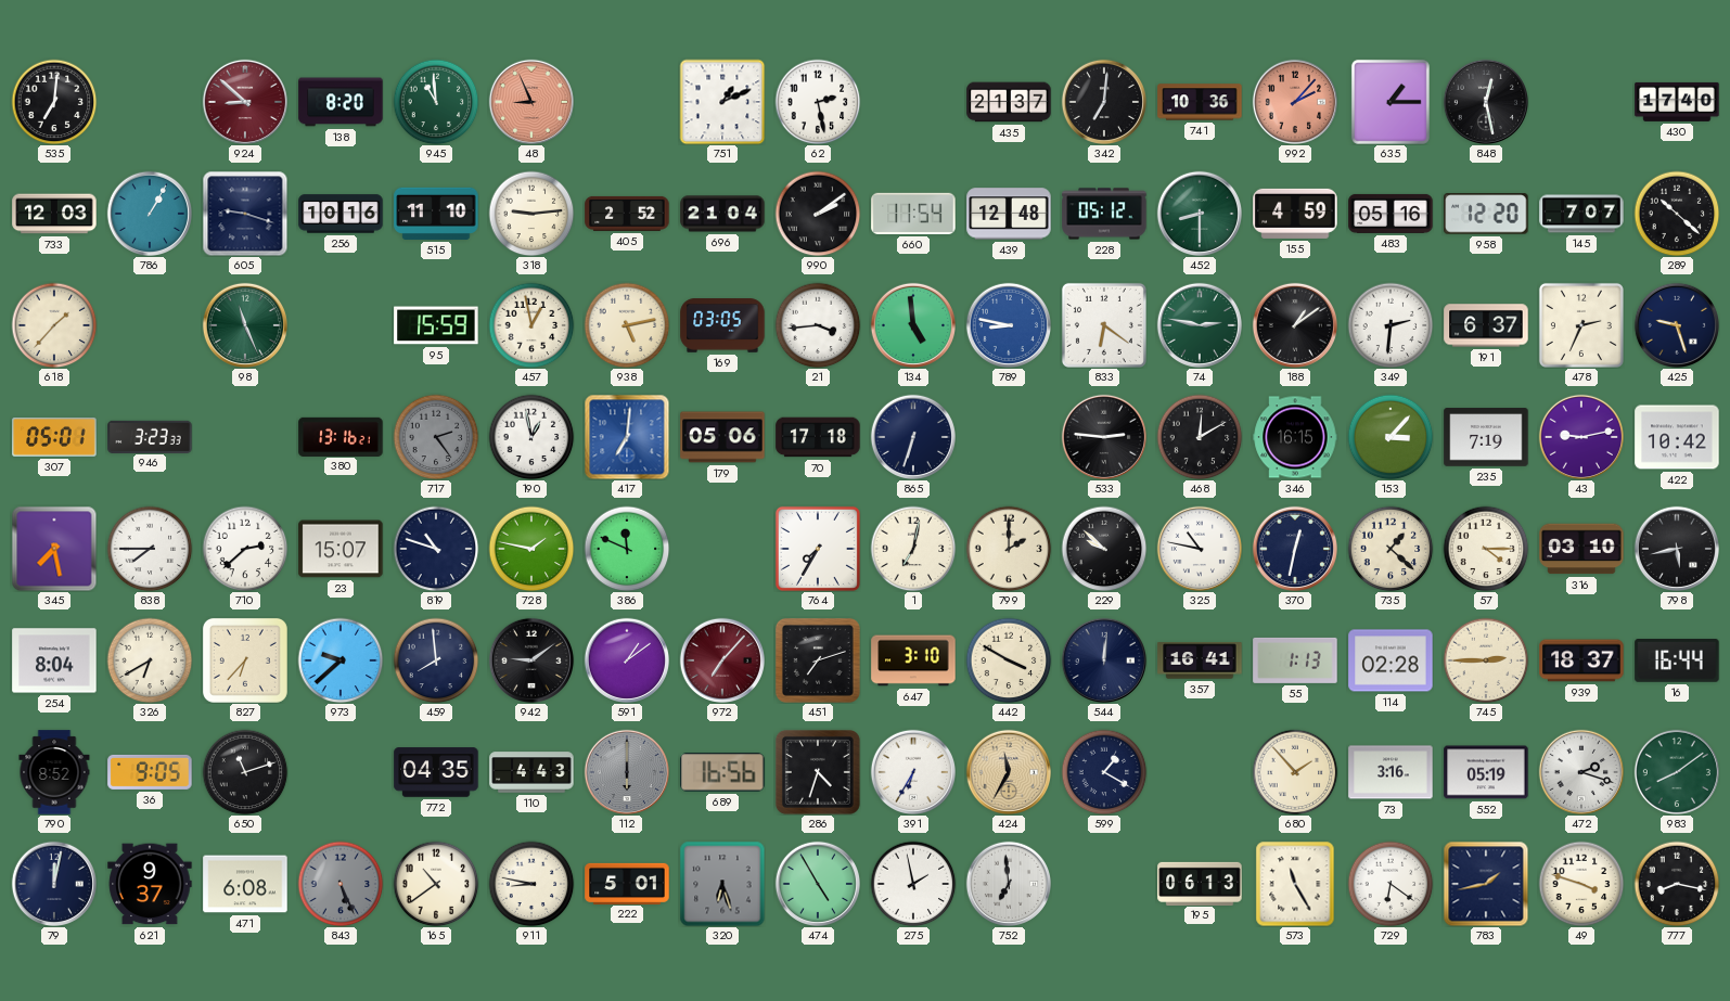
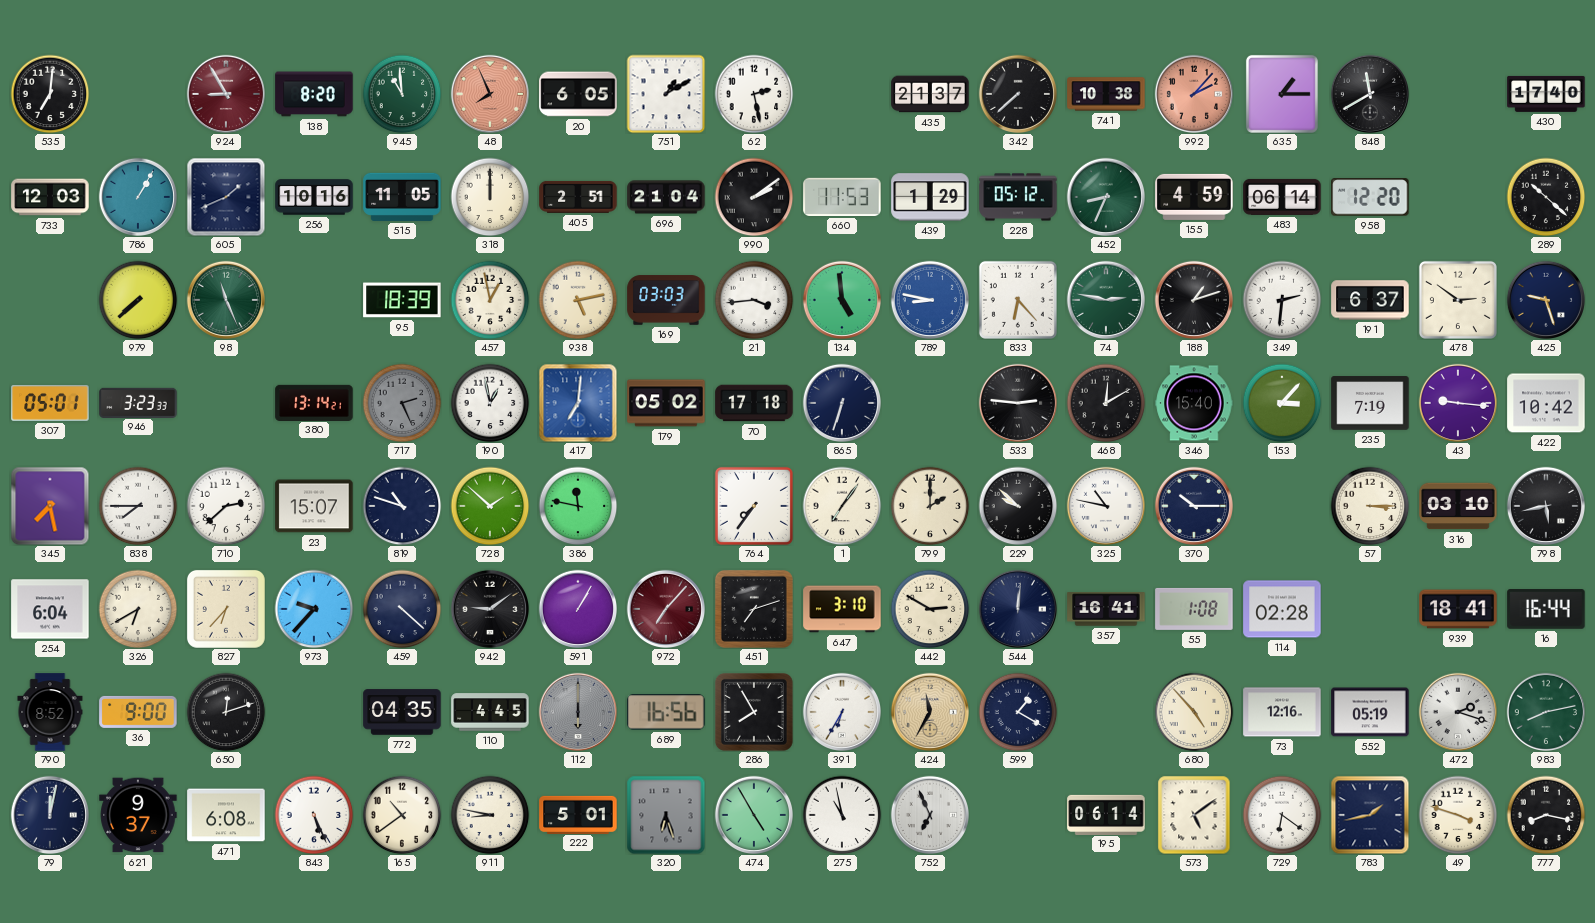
924: 8:52 -> 8:55 (225, 93)
48: 8:56 -> 7:56 (489, 93)
20: none -> 6:05 (578, 94)
751: 1:11 -> 1:10 (666, 94)
342: 7:01 -> 7:38 (1017, 93)
741: 10:36 -> 10:38 (1106, 94)
848: 12:28 -> 11:40 (1369, 93)
605: 9:18 -> 1:41 (226, 197)
515: 11:10 -> 11:05 (402, 197)
318: 9:14 -> 12:00 (490, 197)
405: 2:52 -> 2:51 (578, 197)
660: 11:54 -> 11:53 (842, 197)
439: 12:48 -> 1:29 (930, 197)
452: 8:30 -> 8:34 (1105, 196)
483: 05:16 -> 06:14 (1282, 197)
145: 7:07 -> none (1581, 214)
618: 1:37 -> none (54, 325)
979: none -> 7:38 (138, 300)
95: 15:59 -> 18:39 (402, 300)
169: 03:05 -> 03:03 (666, 300)
833: 6:21 -> 6:23 (1018, 300)
188: 1:09 -> 1:12 (1193, 299)
478: 2:34 -> 2:51 (1458, 300)
380: 13:16 -> 13:14 (314, 402)
717: 2:24 -> 2:26 (402, 403)
179: 05:06 -> 05:02 (666, 403)
346: 16:15 -> 15:40 (1194, 403)
43: 9:13 -> 9:16 (1457, 402)
728: 1:47 -> 1:52 (490, 506)
386: 11:49 -> 11:47 (578, 506)
764: 7:35 -> 7:36 (754, 506)
1: 7:02 -> 7:06 (842, 506)
370: 12:32 -> 10:15 (1193, 505)
735: 1:22 -> none (1391, 549)
57: 4:15 -> 3:15 (1370, 506)
254: 8:04 -> 6:04 (50, 609)
973: 9:38 -> 9:37 (314, 609)
459: 7:59 -> 4:22 (402, 609)
591: 1:09 -> 1:05 (577, 608)
442: 3:50 -> 2:50 (930, 609)
55: 1:13 -> 1:08 (1194, 609)
745: 2:45 -> none (1486, 660)
939: 18:37 -> 18:41 (1458, 609)
36: 9:05 -> 9:00 (138, 712)
650: 11:12 -> 12:12 (226, 712)
110: 4:43 -> 4:45 (490, 712)
286: 4:33 -> 7:55 (754, 712)
680: 1:53 -> 4:53 (1194, 712)
73: 3:16 -> 12:16 (1282, 712)
983: 8:09 -> 8:13 (1545, 711)
843 dial: grey -> white (314, 815)
275: 1:58 -> 10:58 (842, 815)
752: 6:59 -> 6:56 (929, 814)
195: 06:13 -> 06:14 (1106, 814)
573: 11:25 -> 5:09 (1194, 815)
